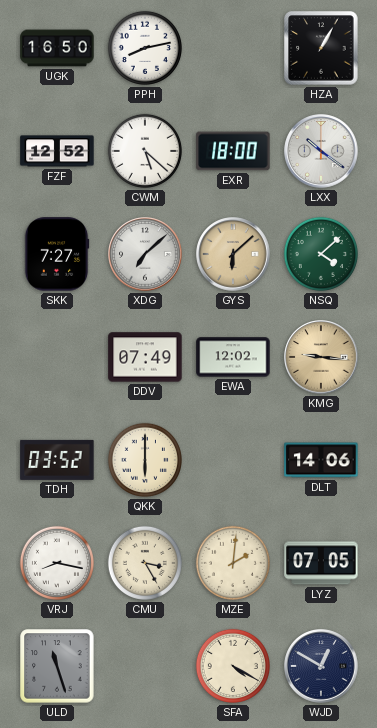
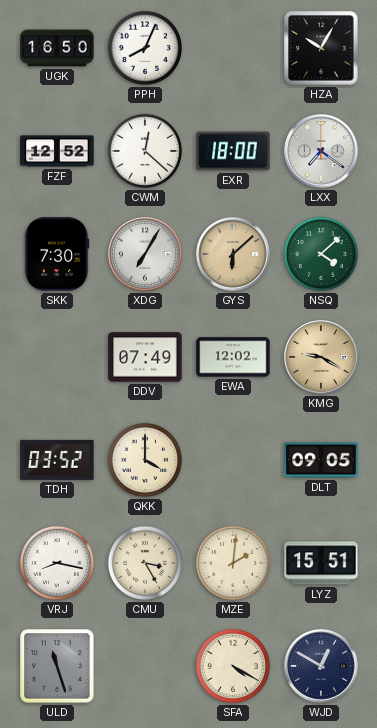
PPH: 8:13 -> 8:04 (145, 48)
HZA: 1:05 -> 10:05 (321, 48)
CWM: 5:22 -> 12:22 (145, 151)
LXX: 10:21 -> 7:21 (321, 151)
SKK: 7:27 -> 7:30 (57, 254)
XDG: 7:08 -> 7:05 (145, 254)
KMG: 9:16 -> 9:20 (321, 357)
QKK: 6:00 -> 4:00 (145, 460)
DLT: 14:06 -> 09:05 (321, 460)
LYZ: 07:05 -> 15:51 (321, 563)
